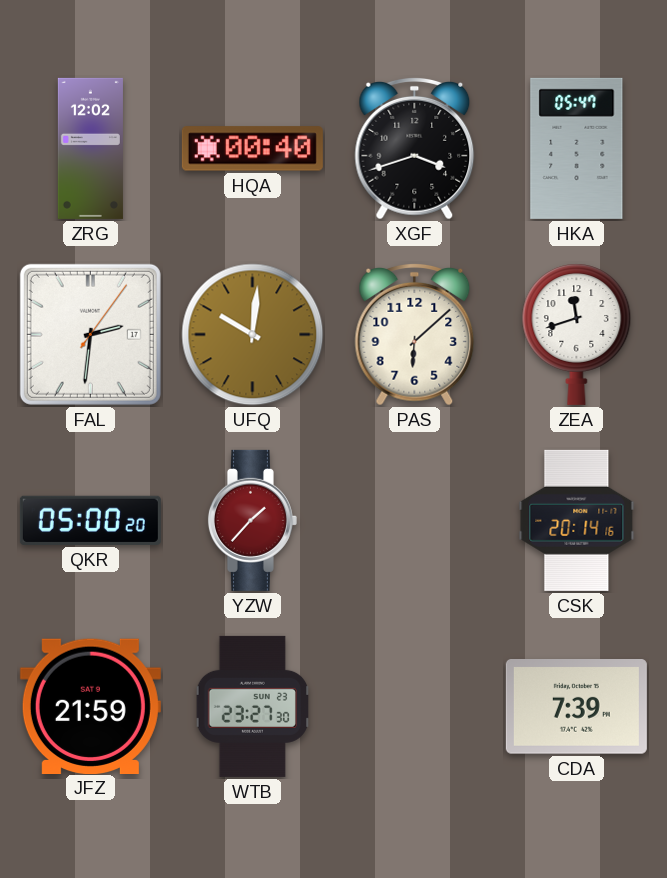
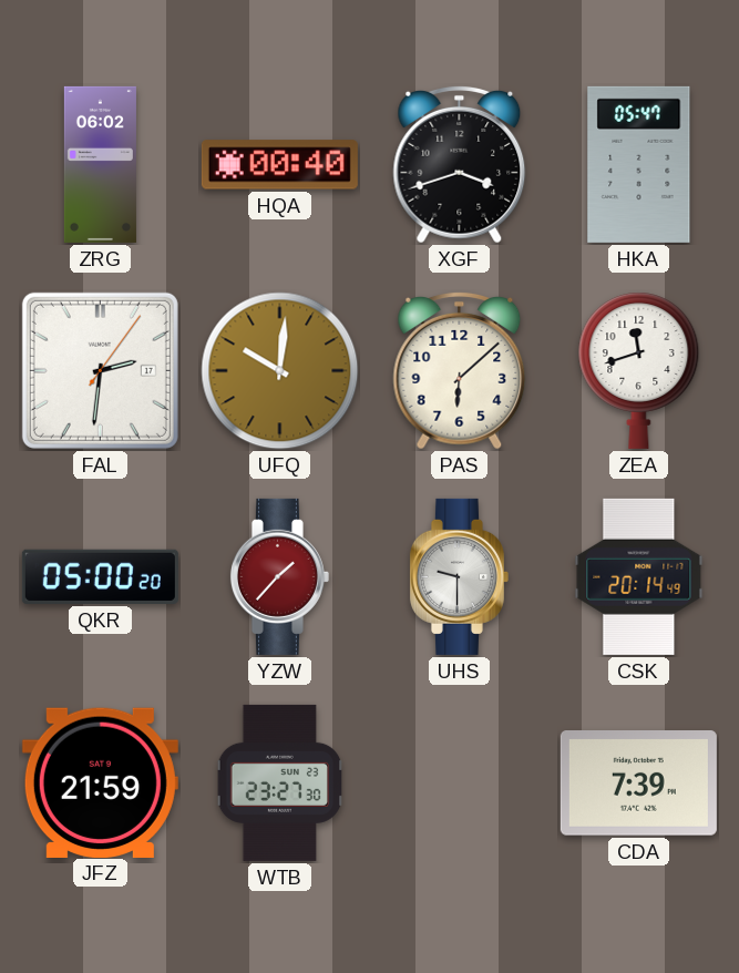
ZRG: 12:02 -> 06:02 (100, 164)
UHS: none -> 9:30 (459, 576)
CSK: 20:14:16 -> 20:14:49 (639, 576)
